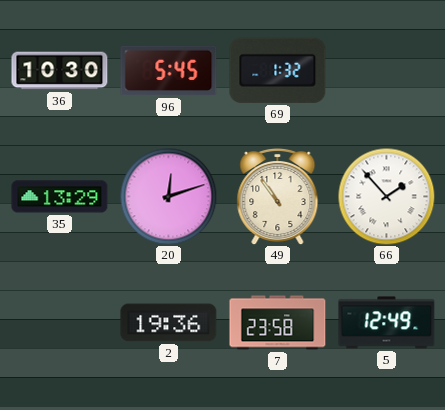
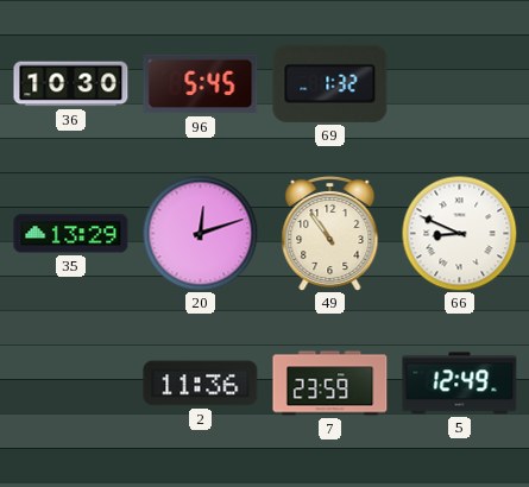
66: 1:53 -> 8:49 (459, 233)
2: 19:36 -> 11:36 (201, 384)
7: 23:58 -> 23:59 (330, 384)
